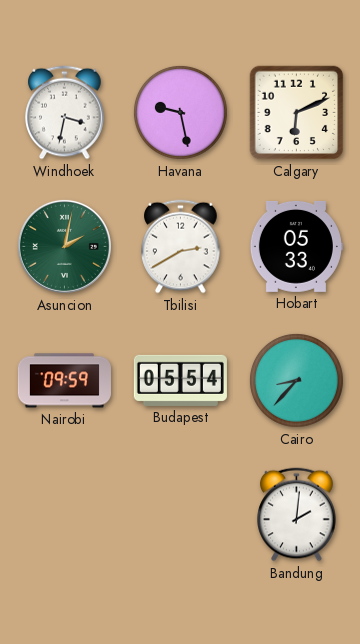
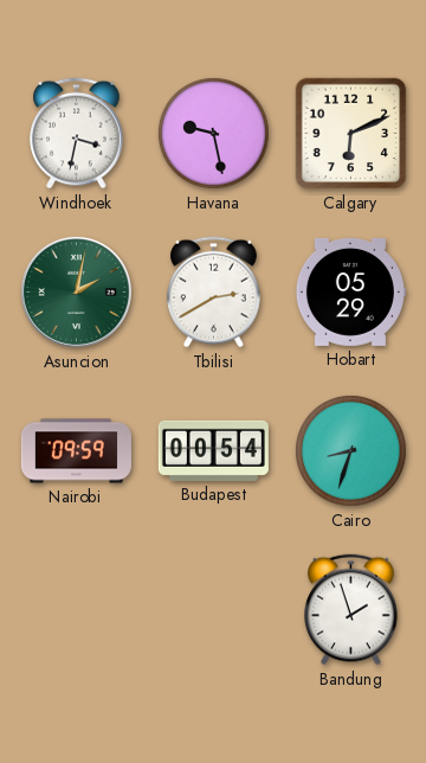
Hobart: 05:33 -> 05:29 (350, 291)
Budapest: 05:54 -> 00:54 (213, 450)
Cairo: 8:37 -> 8:33 (350, 450)
Bandung: 2:01 -> 1:57 (351, 610)
